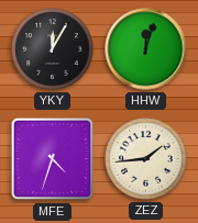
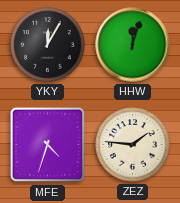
ZEZ: 1:44 -> 1:46 (133, 145)
